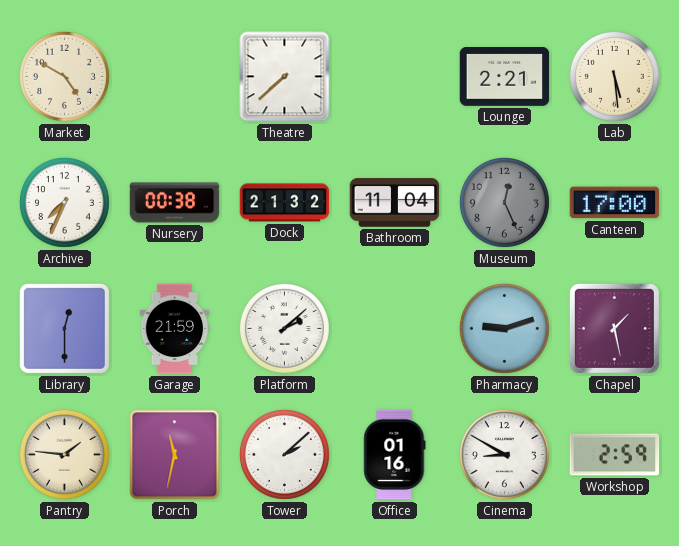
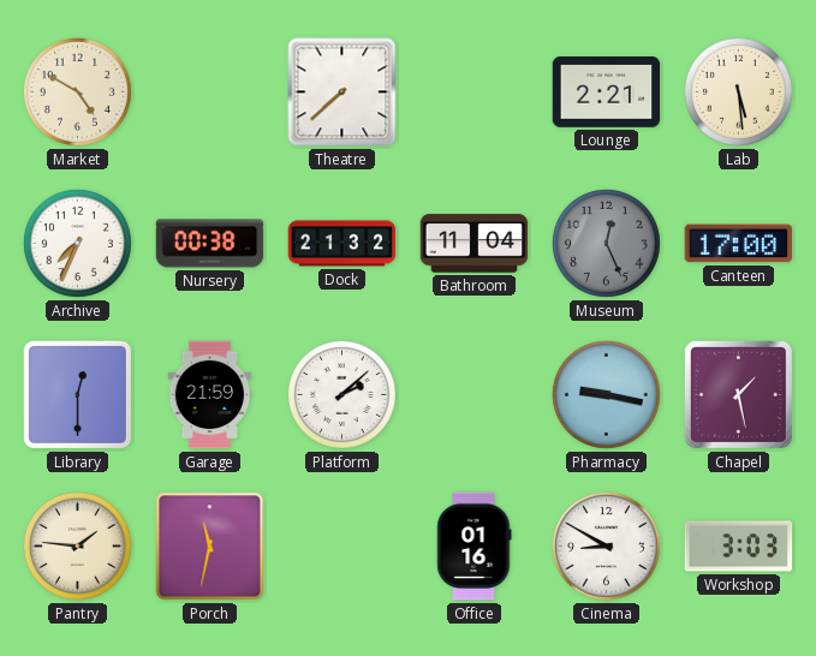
Pharmacy: 9:12 -> 9:17 (606, 394)
Tower: 2:08 -> none (284, 454)
Workshop: 2:59 -> 3:03 (739, 547)
